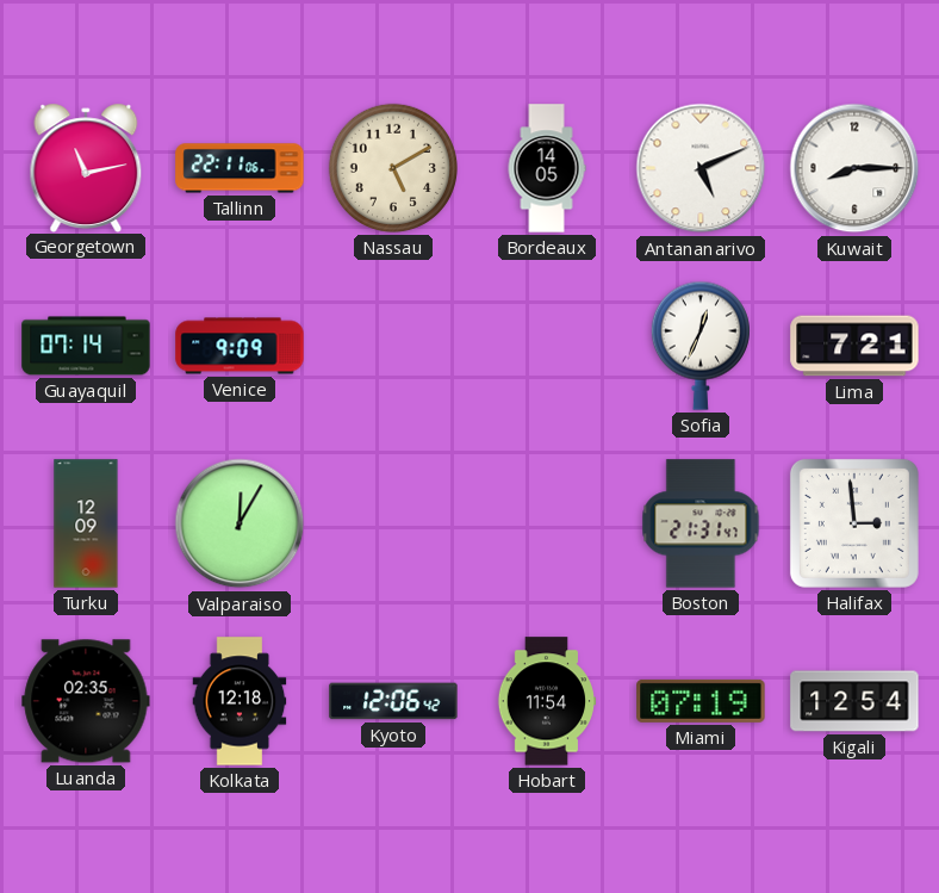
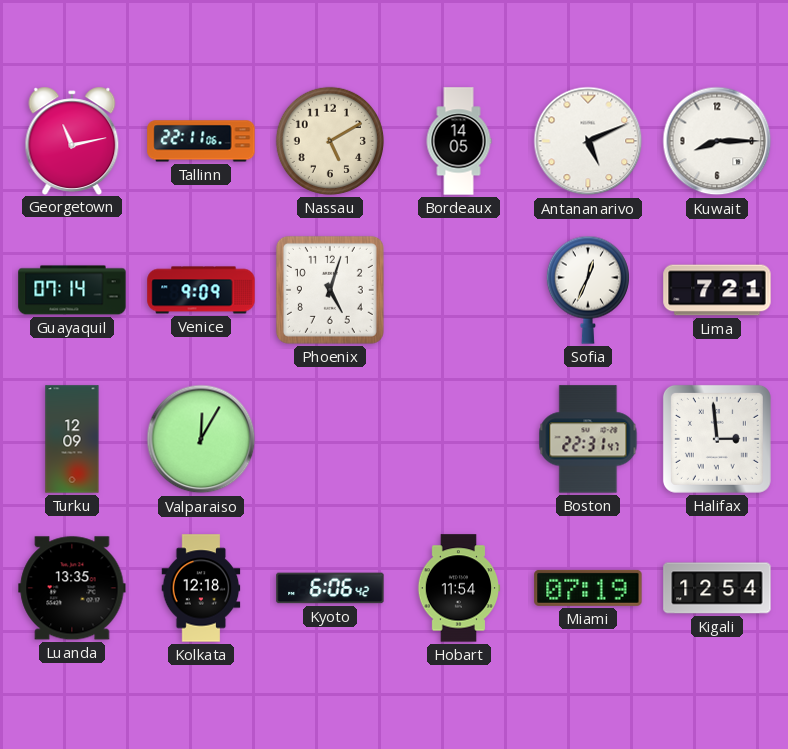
Phoenix: none -> 5:03 (330, 290)
Boston: 21:31 -> 22:31 (588, 439)
Luanda: 02:35 -> 13:35 (72, 588)
Kyoto: 12:06 -> 6:06 (330, 588)
